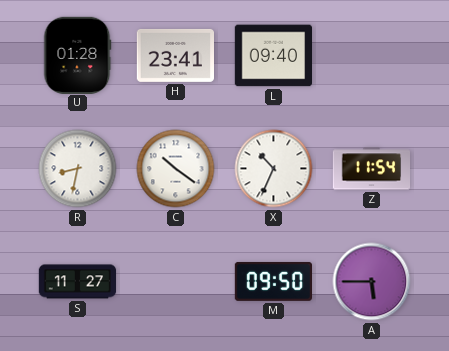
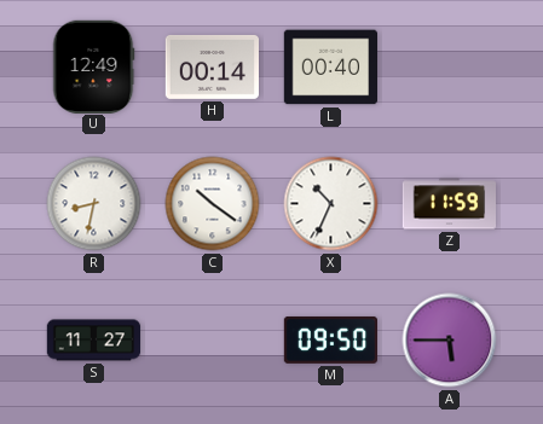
U: 01:28 -> 12:49 (93, 66)
H: 23:41 -> 00:14 (212, 66)
L: 09:40 -> 00:40 (330, 68)
Z: 11:54 -> 11:59 (449, 204)
